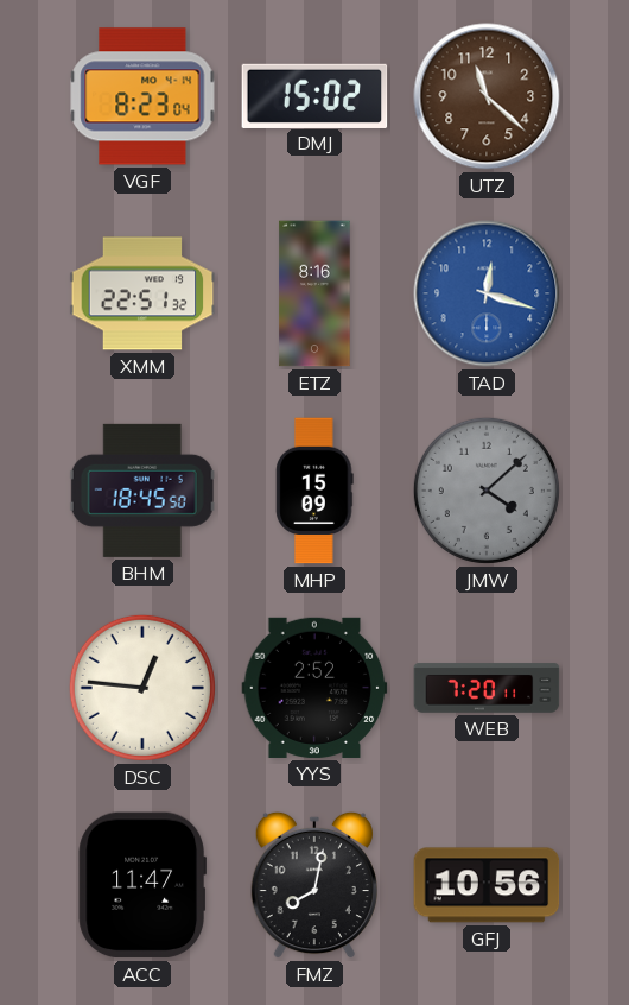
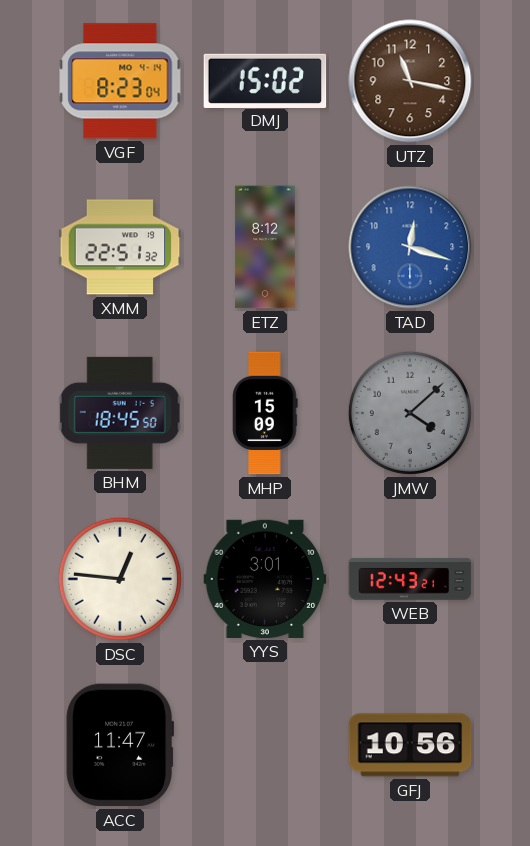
UTZ: 11:22 -> 11:17 (410, 81)
ETZ: 8:16 -> 8:12 (265, 247)
YYS: 2:52 -> 3:01 (265, 579)
WEB: 7:20 -> 12:43 (410, 579)
FMZ: 8:02 -> none (314, 885)
